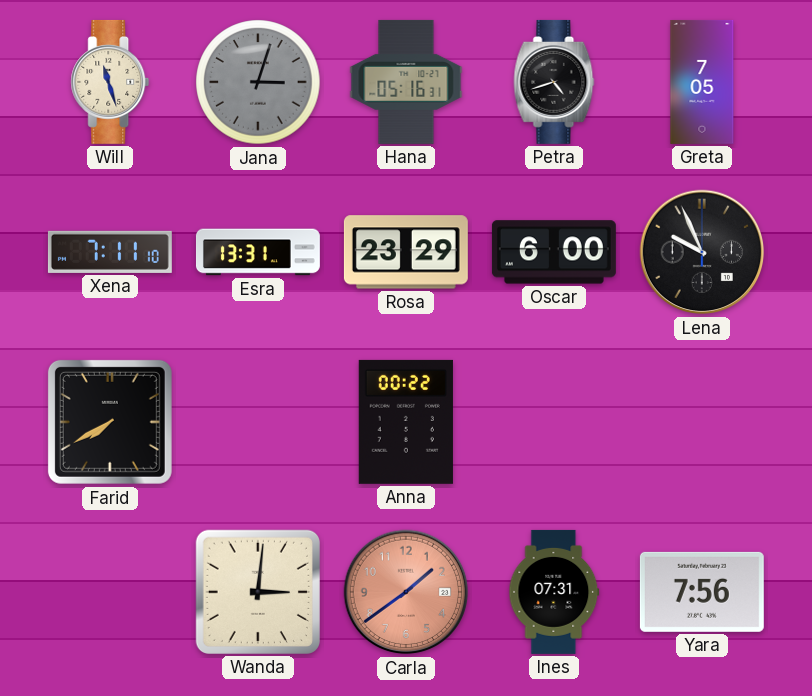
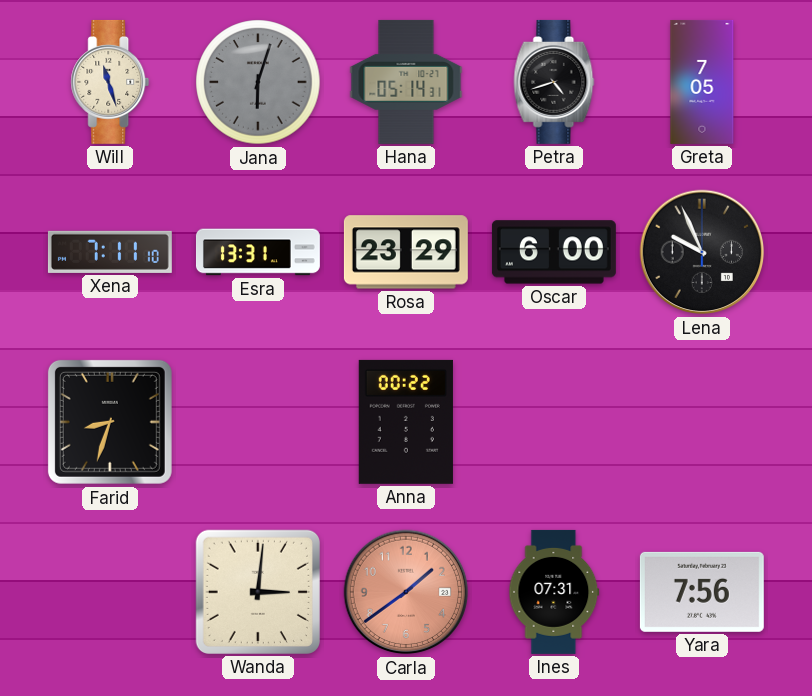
Jana: 3:03 -> 6:03 (258, 82)
Hana: 05:16 -> 05:14 (406, 82)
Farid: 7:40 -> 8:33 (110, 422)
